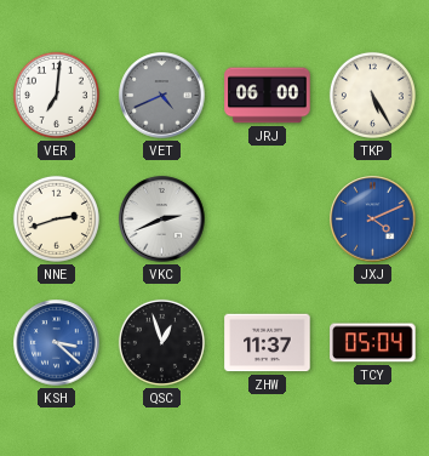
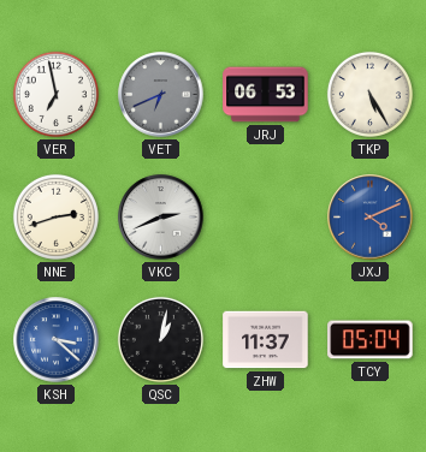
VER: 7:01 -> 6:58 (55, 94)
VET: 4:41 -> 6:41 (161, 95)
JRJ: 06:00 -> 06:53 (266, 95)
QSC: 12:57 -> 1:02 (160, 339)
